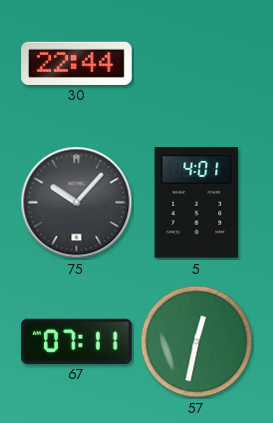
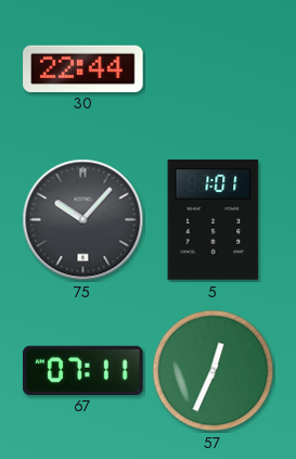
5: 4:01 -> 1:01 (214, 220)
57: 12:32 -> 12:34 (214, 371)
